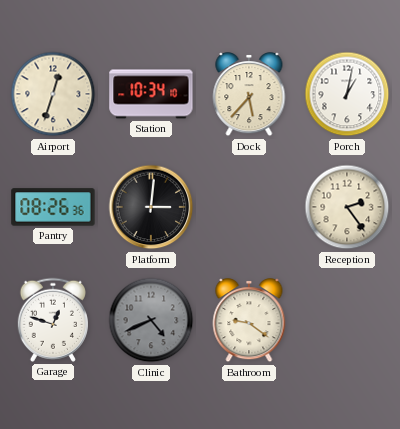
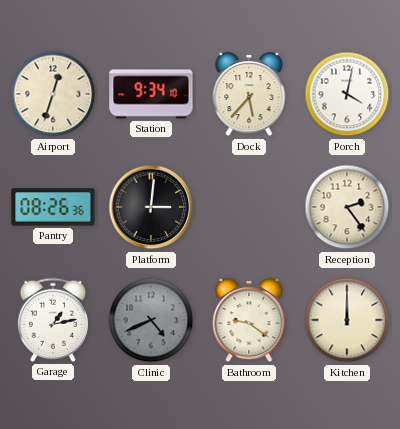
Station: 10:34 -> 9:34 (151, 94)
Porch: 1:02 -> 4:02 (347, 94)
Garage: 12:48 -> 1:13 (53, 320)
Kitchen: none -> 12:00 (347, 320)
